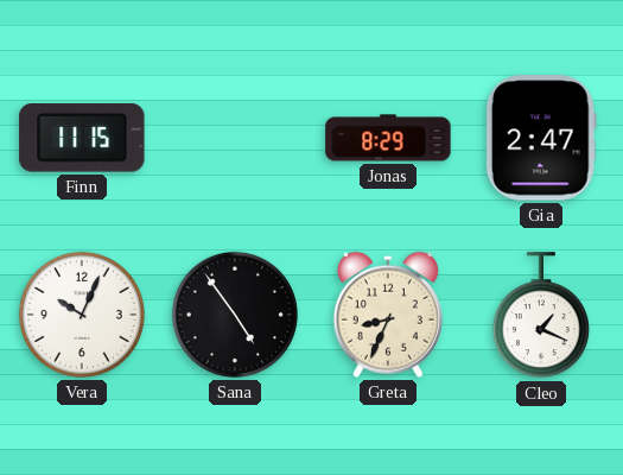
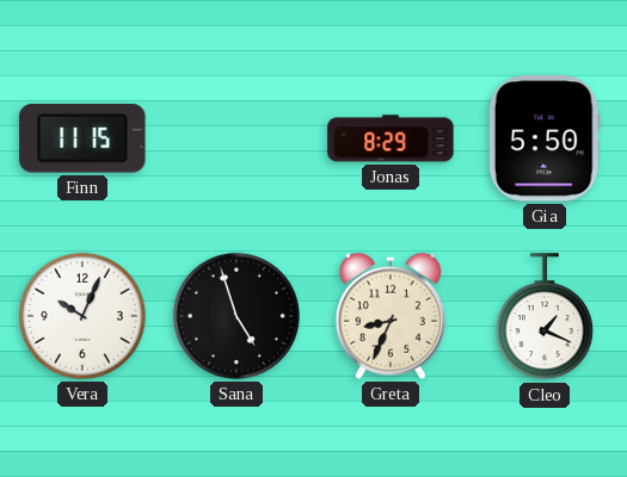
Gia: 2:47 -> 5:50 (545, 138)
Sana: 4:54 -> 4:57 (236, 316)
